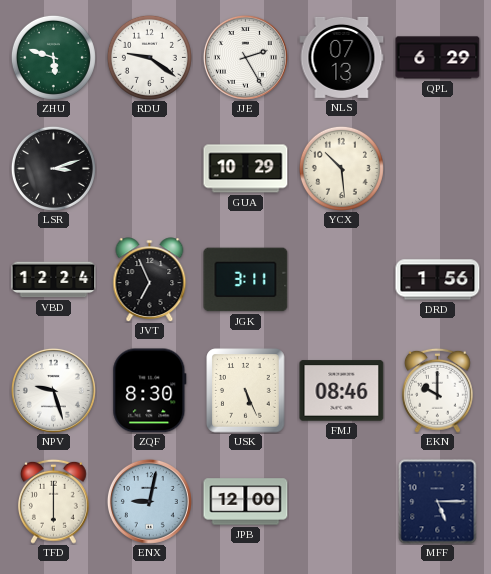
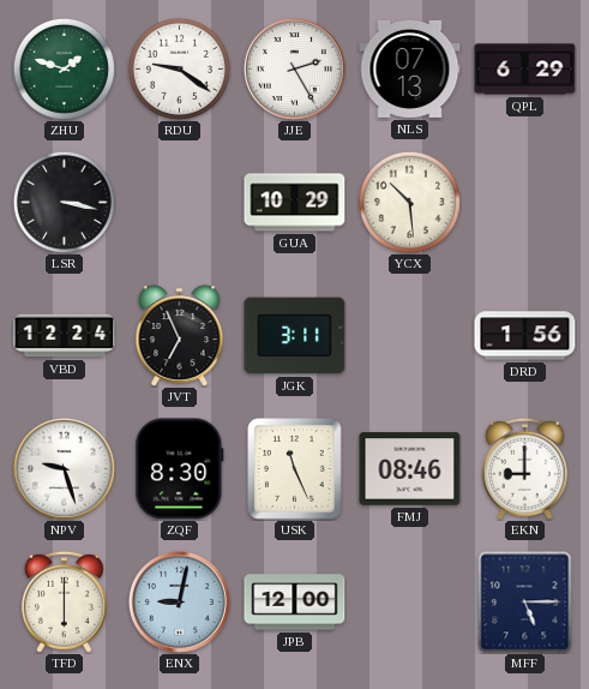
ZHU: 5:48 -> 1:48 (64, 68)
LSR: 3:12 -> 3:17 (64, 202)
USK: 5:26 -> 11:26 (295, 469)
EKN: 10:00 -> 9:00 (524, 468)
